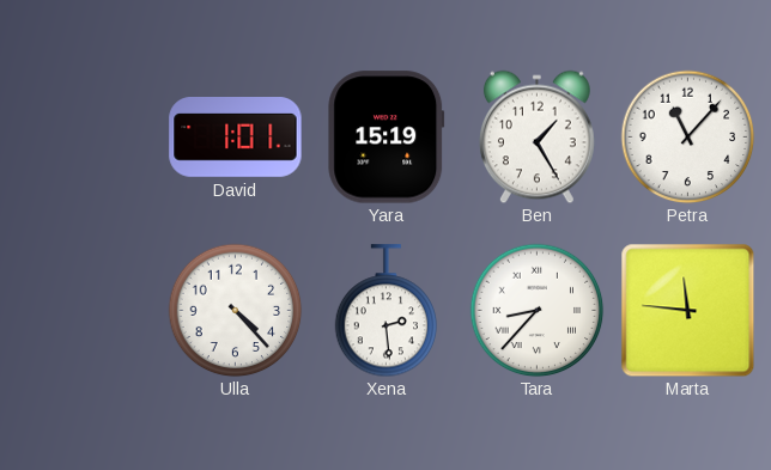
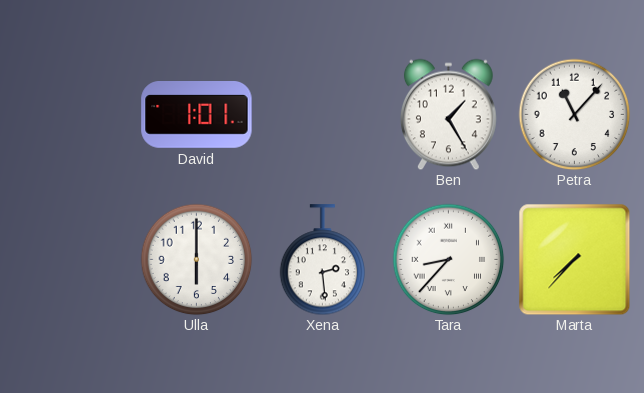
Yara: 15:19 -> none (387, 138)
Ulla: 4:23 -> 6:00 (196, 259)
Marta: 11:46 -> 7:37 (574, 259)
